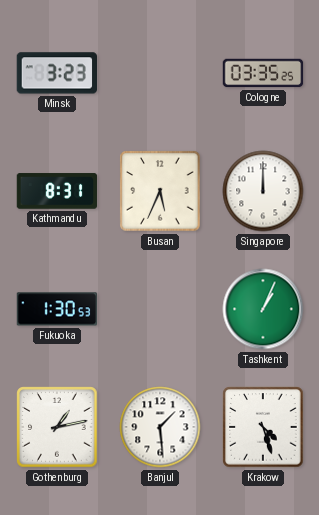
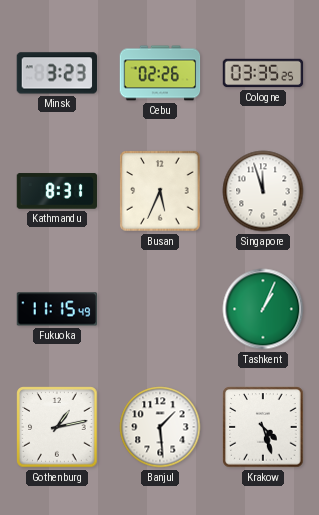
Cebu: none -> 02:26 (160, 73)
Singapore: 12:00 -> 11:57 (263, 191)
Fukuoka: 1:30 -> 11:15 (56, 309)
